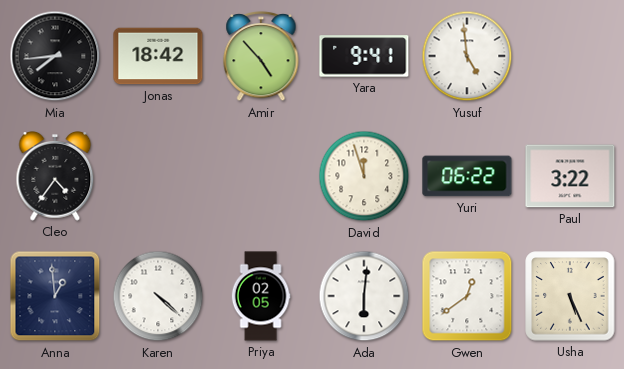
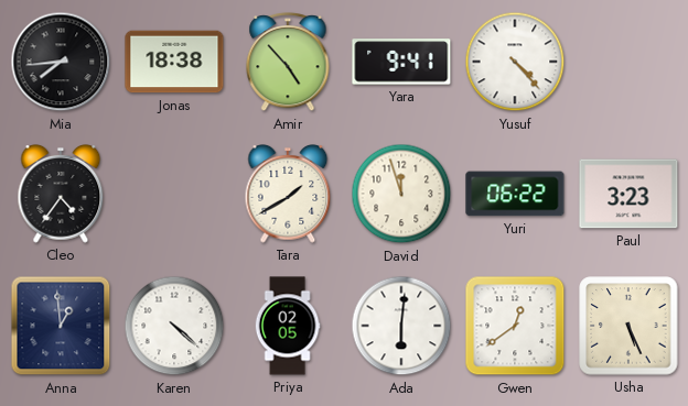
Jonas: 18:42 -> 18:38 (174, 62)
Yusuf: 4:59 -> 4:23 (515, 62)
Tara: none -> 1:40 (288, 195)
Paul: 3:22 -> 3:23 (628, 194)
